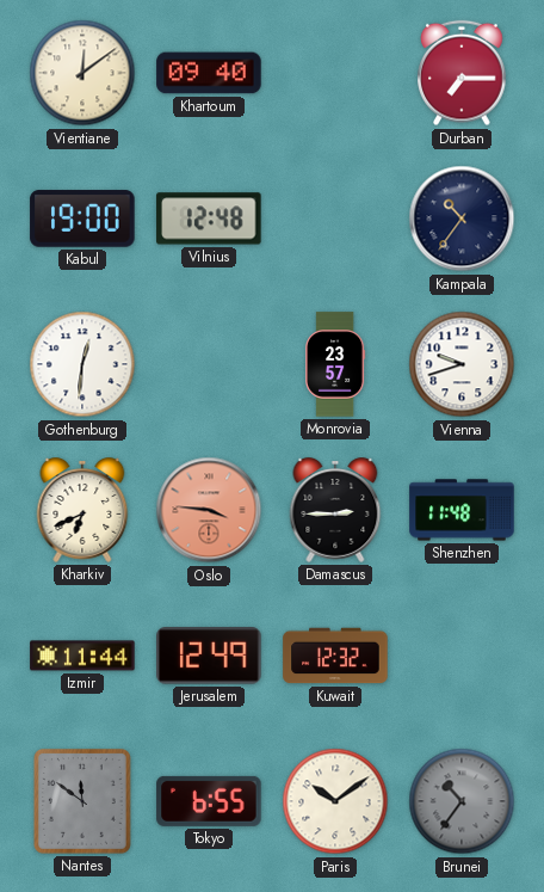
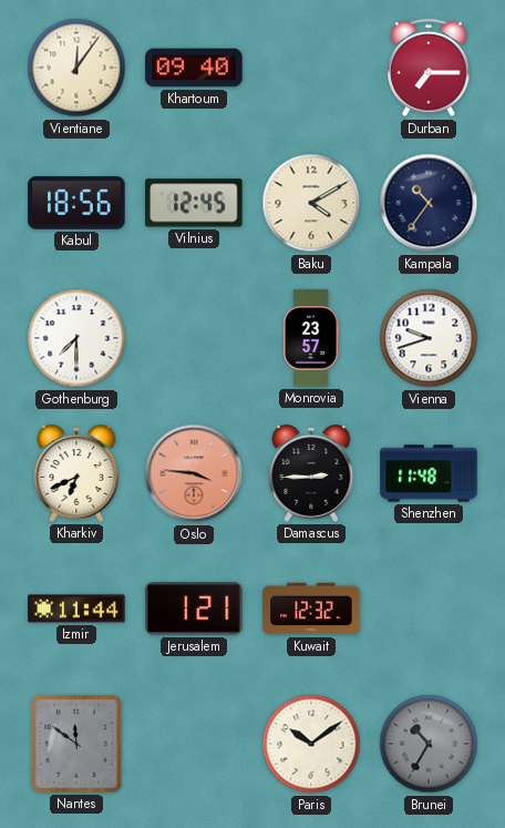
Vientiane: 12:09 -> 12:06 (76, 68)
Kabul: 19:00 -> 18:56 (76, 203)
Vilnius: 12:48 -> 12:45 (194, 203)
Baku: none -> 4:10 (311, 203)
Gothenburg: 12:31 -> 7:30 (76, 338)
Jerusalem: 12:49 -> 1:21 (194, 609)
Tokyo: 6:55 -> none (209, 801)
Brunei: 10:36 -> 10:35 (429, 744)
